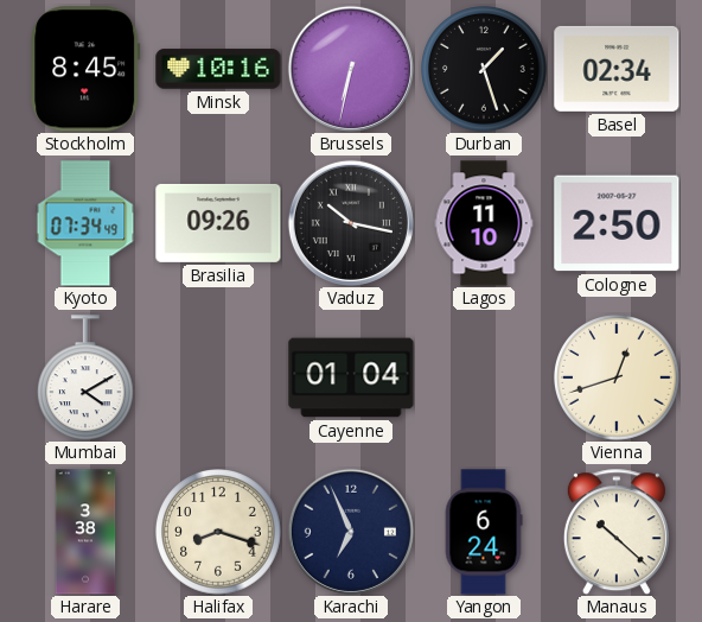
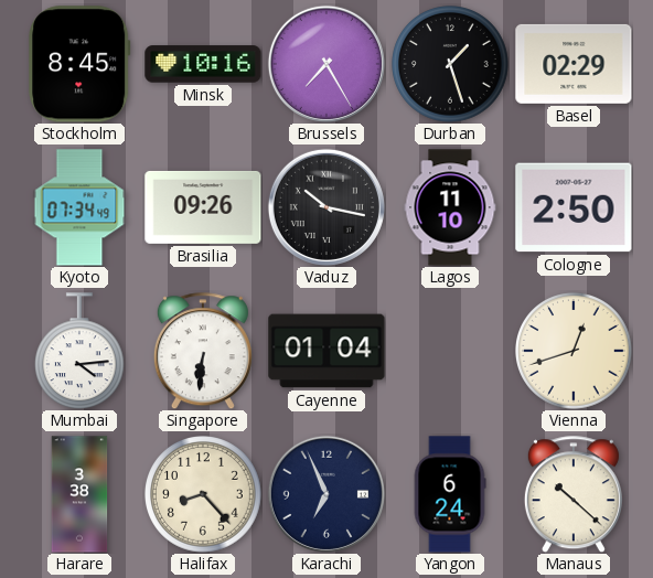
Brussels: 6:32 -> 7:25 (326, 64)
Basel: 02:34 -> 02:29 (574, 64)
Mumbai: 4:10 -> 4:14 (79, 351)
Singapore: none -> 6:31 (203, 351)
Halifax: 8:18 -> 8:23 (204, 495)
